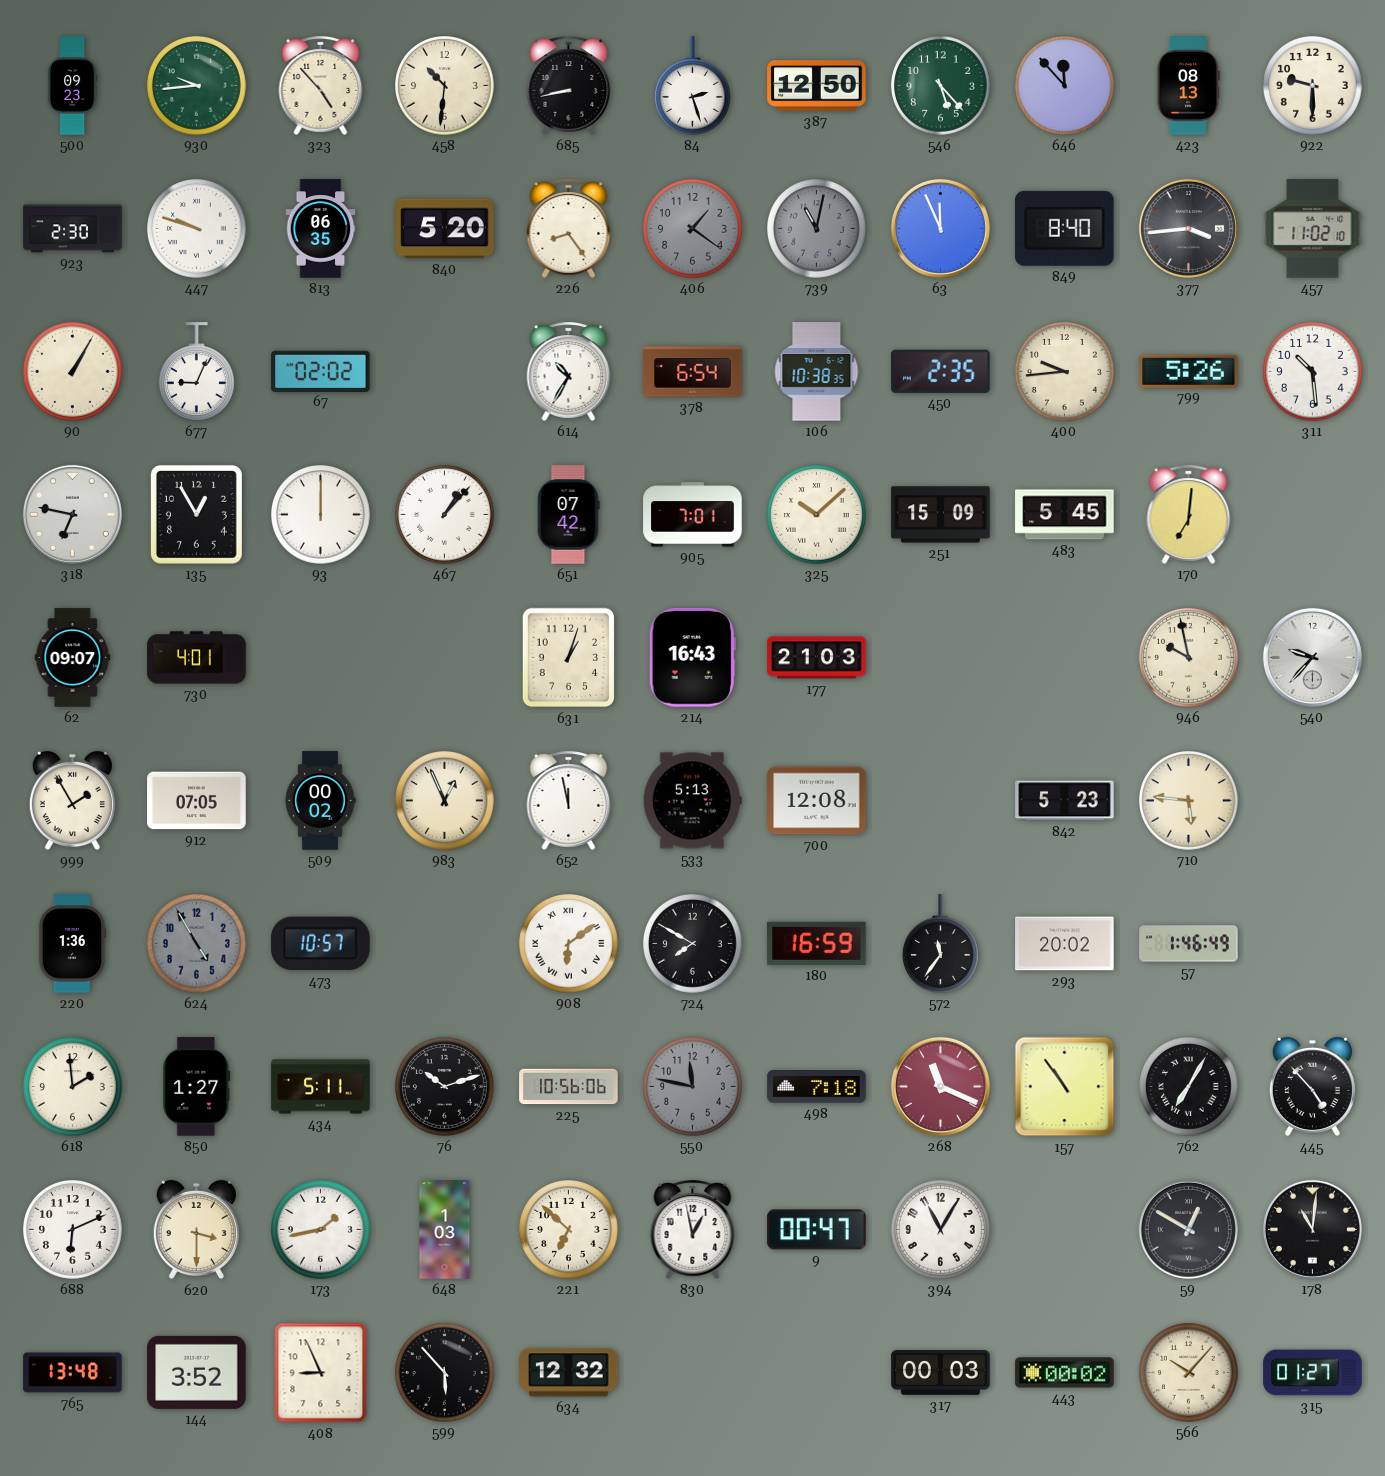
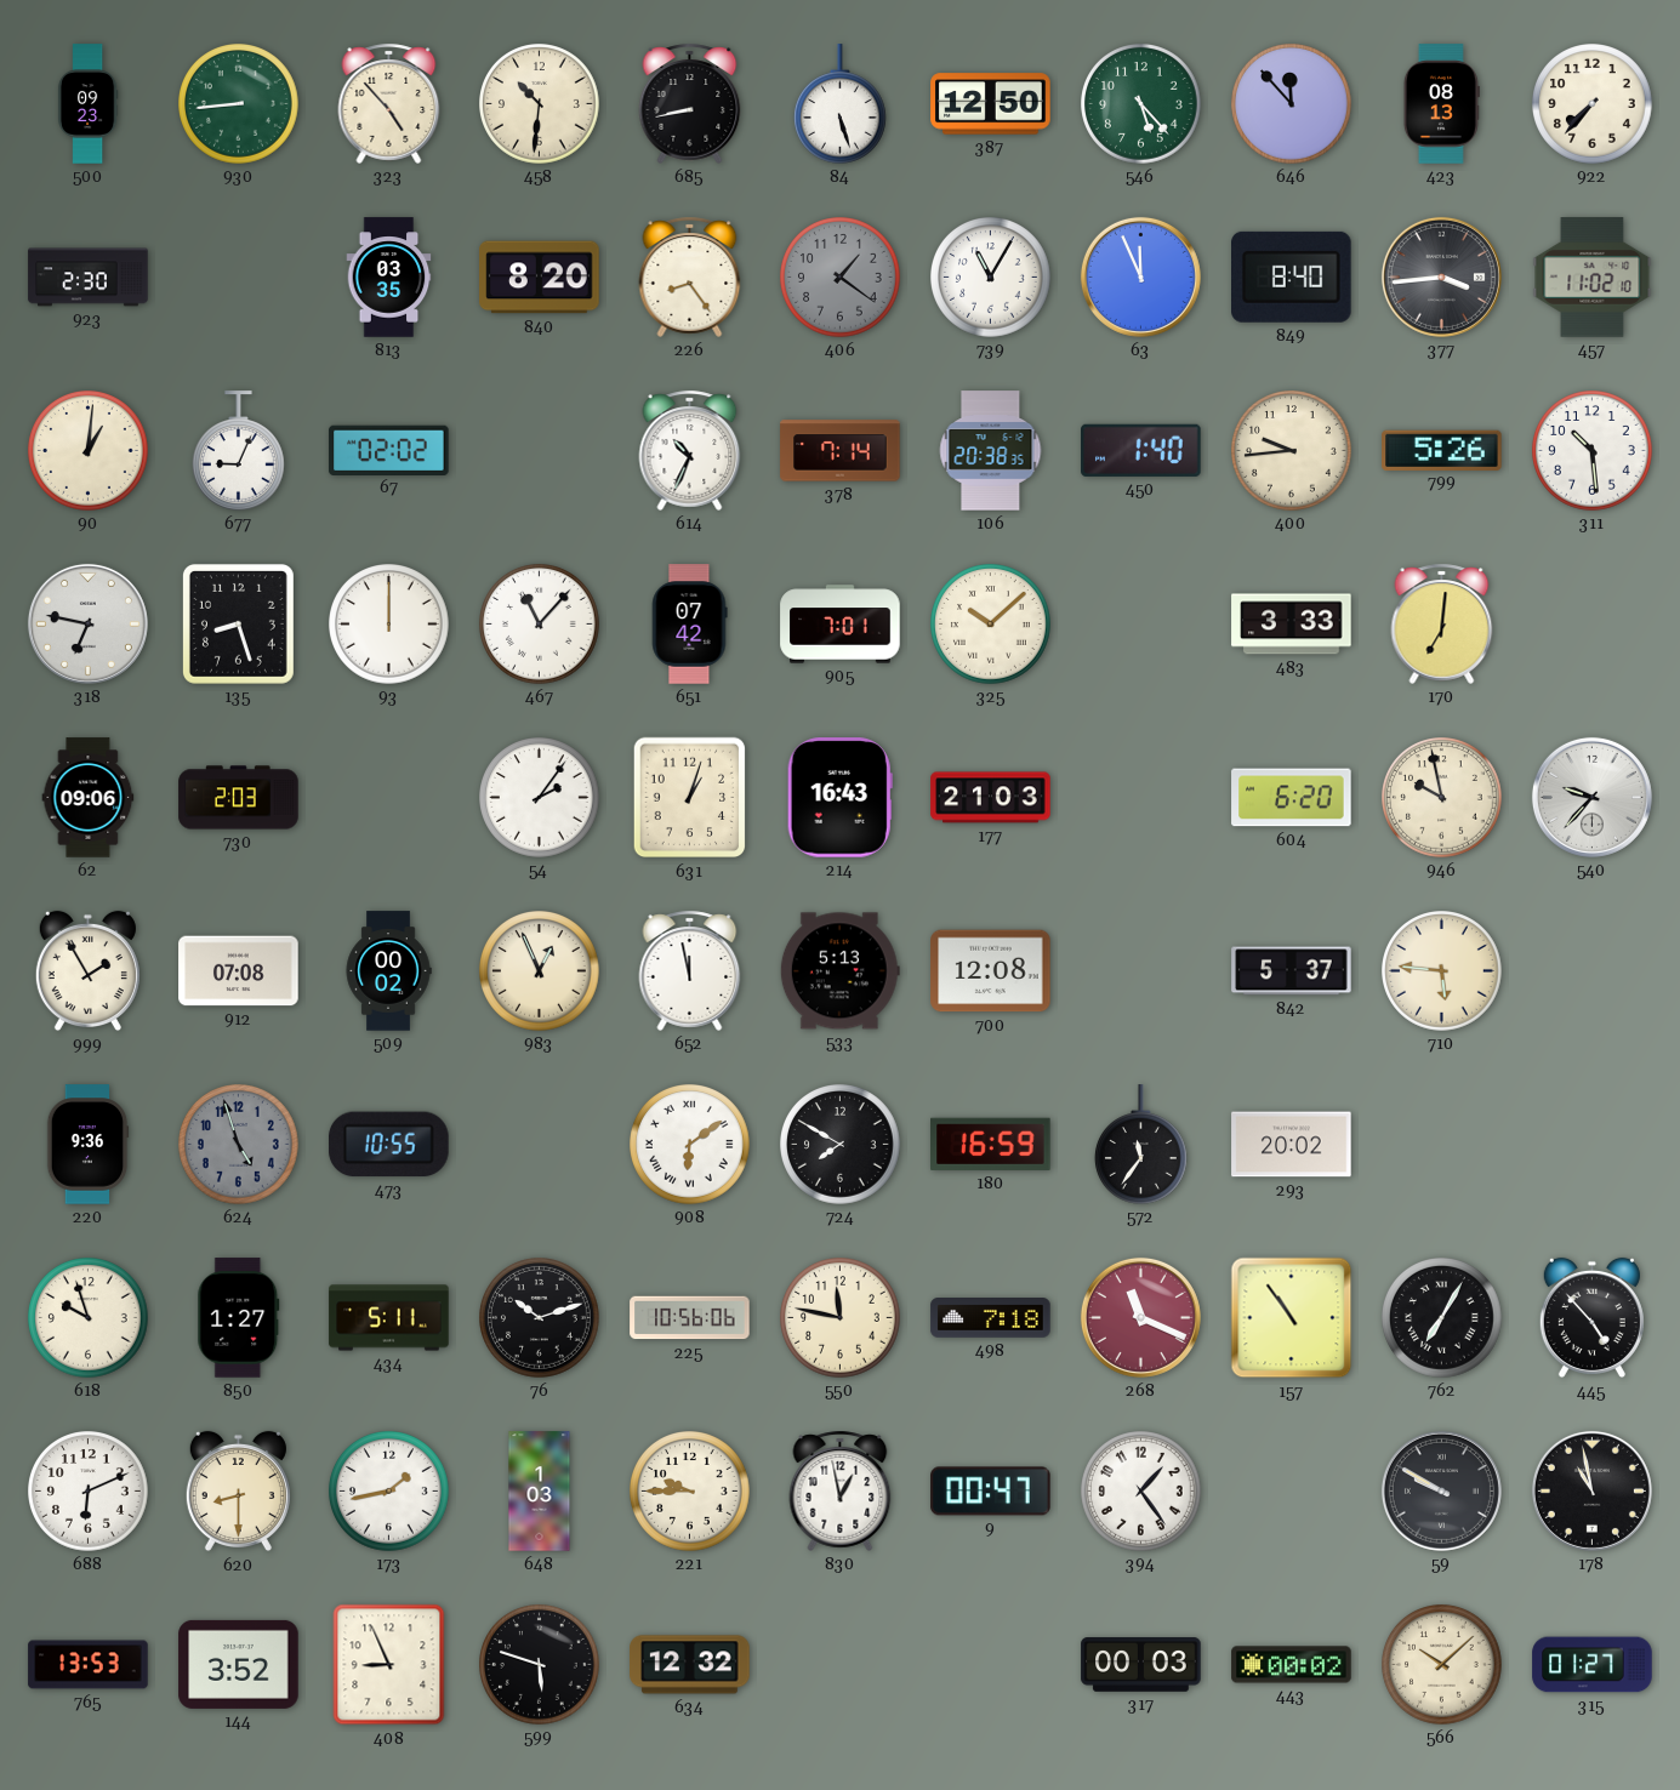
930: 9:44 -> 8:44 (239, 104)
84: 2:27 -> 5:27 (841, 104)
922: 9:30 -> 7:37 (1593, 104)
447: 9:48 -> none (197, 229)
813: 06:35 -> 03:35 (389, 278)
840: 5:20 -> 8:20 (540, 278)
739: 11:02 -> 11:05 (991, 278)
739 dial: grey -> white (991, 278)
90: 1:05 -> 1:01 (89, 451)
614: 10:35 -> 10:34 (690, 450)
378: 6:54 -> 7:14 (841, 451)
106: 10:38 -> 20:38 (991, 451)
450: 2:35 -> 1:40 (1141, 450)
135: 12:55 -> 8:27 (238, 623)
467: 1:07 -> 11:07 (540, 625)
251: 15:09 -> none (941, 515)
483: 5:45 -> 3:33 (1292, 625)
62: 09:07 -> 09:06 (89, 798)
730: 4:01 -> 2:03 (239, 798)
54: none -> 2:06 (540, 798)
604: none -> 6:20 (1292, 798)
912: 07:05 -> 07:08 (239, 971)
842: 5:23 -> 5:37 (1292, 971)
220: 1:36 -> 9:36 (87, 1145)
624: 4:55 -> 4:57 (239, 1145)
473: 10:57 -> 10:55 (389, 1145)
57: 1:46 -> none (1189, 944)
618: 1:59 -> 9:57 (89, 1318)
550 dial: grey -> cream (841, 1318)
620: 3:30 -> 8:30 (238, 1492)
221: 6:52 -> 9:45 (690, 1492)
394: 11:05 -> 1:24 (1141, 1492)
59: 12:50 -> 9:50 (1441, 1490)
178: 11:01 -> 10:58 (1591, 1490)
765: 13:48 -> 13:53 (89, 1665)
599: 5:53 -> 5:48 (540, 1665)
566: 10:07 -> 10:08 (1442, 1665)
